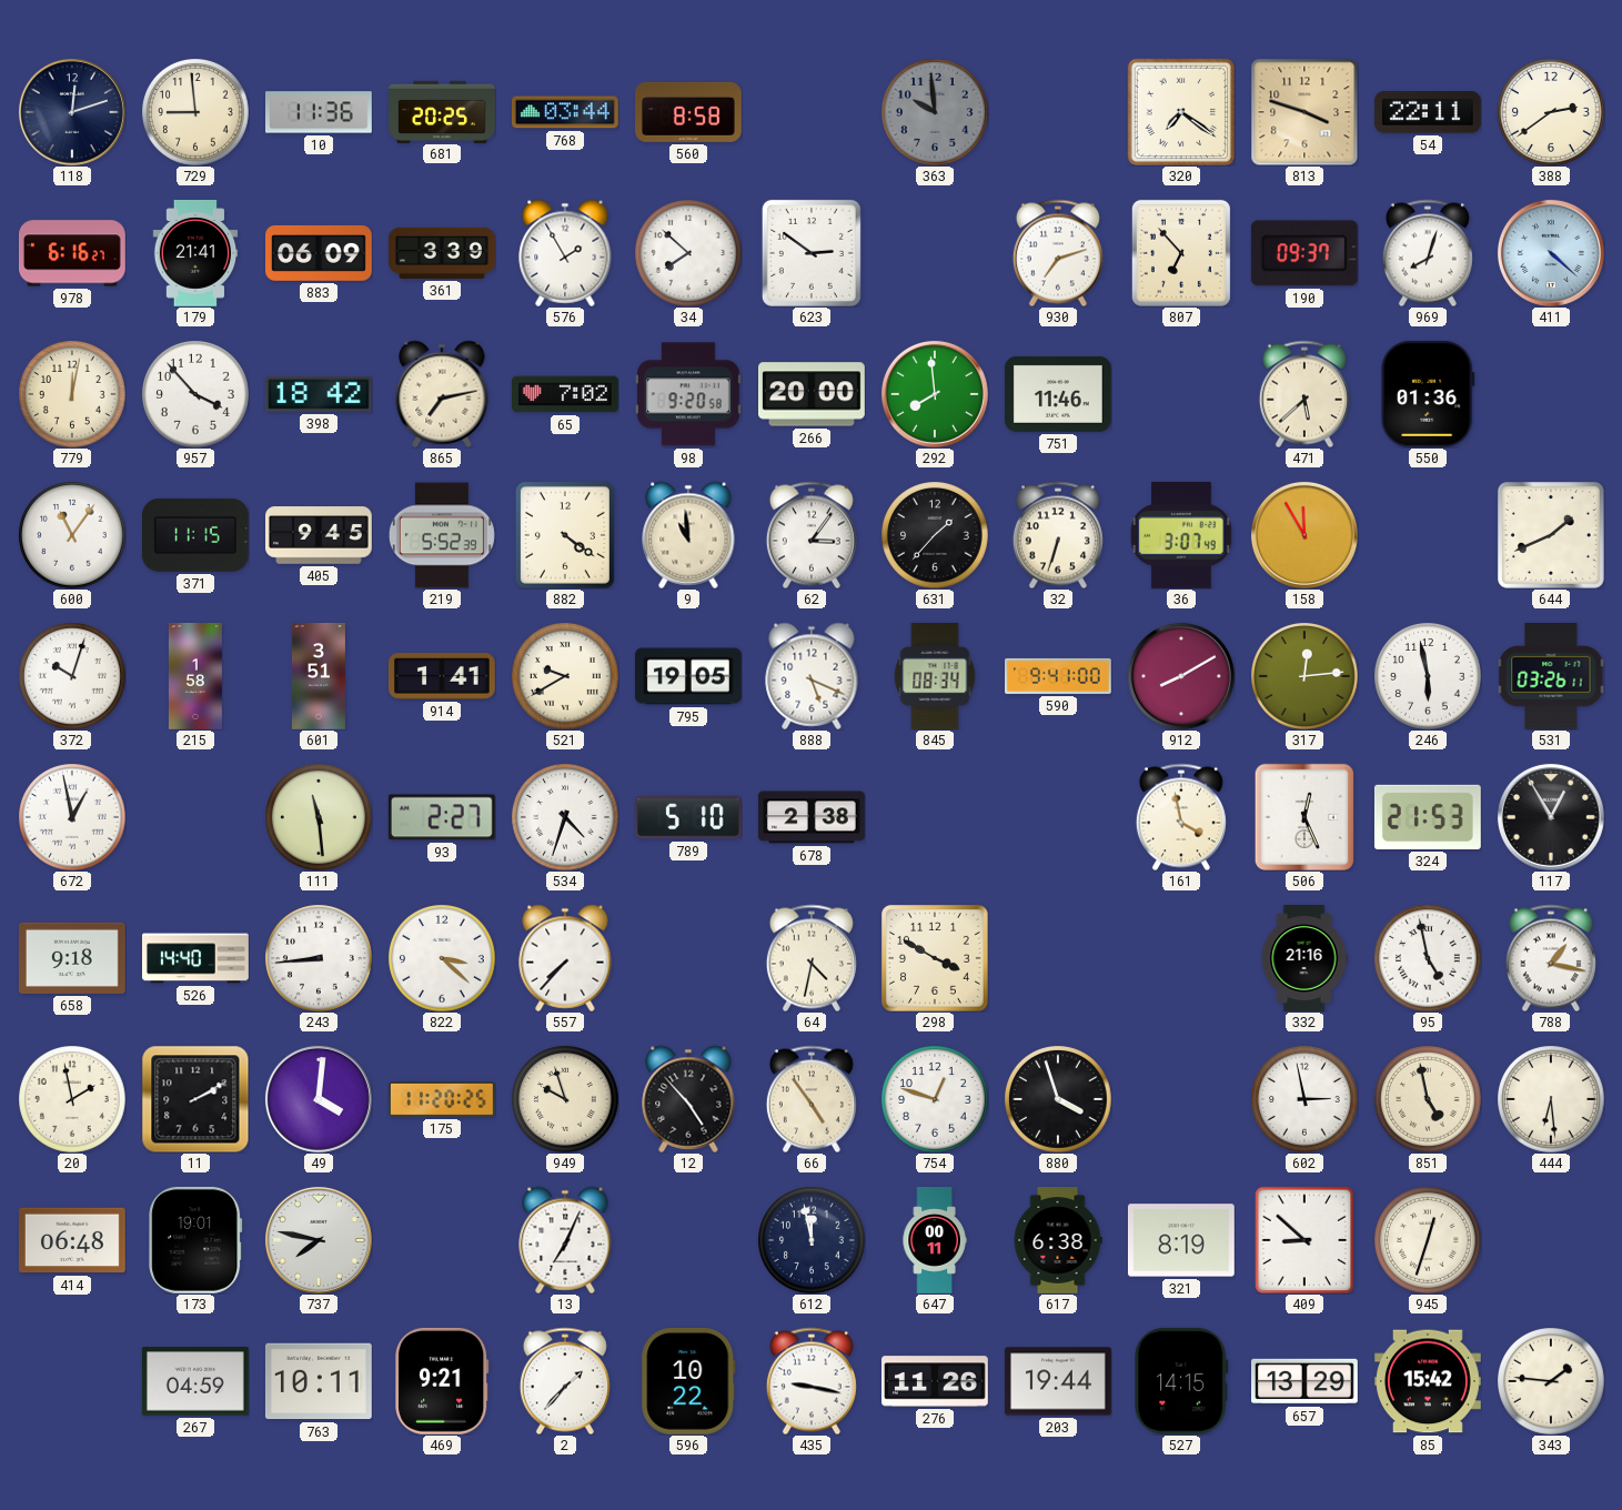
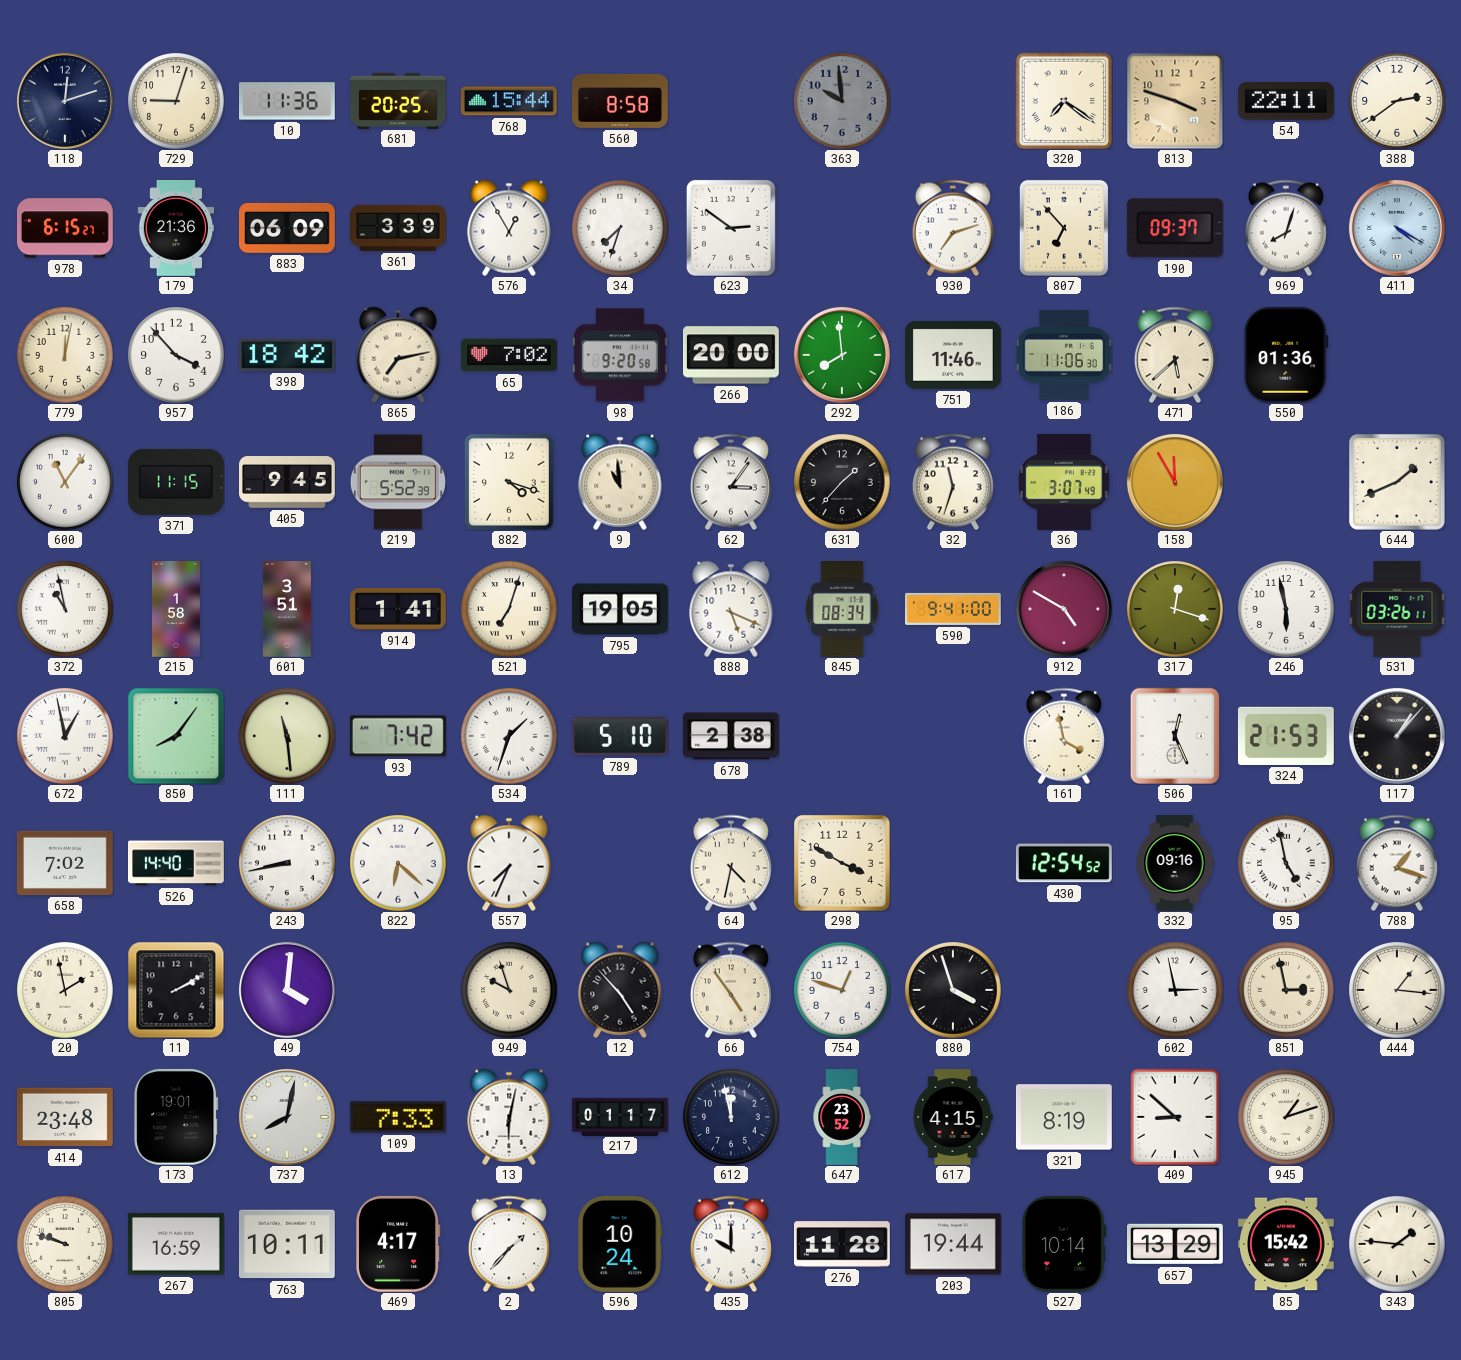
729: 8:59 -> 9:03 (176, 101)
768: 03:44 -> 15:44 (509, 101)
978: 6:16 -> 6:15 (66, 228)
179: 21:41 -> 21:36 (176, 229)
576: 1:55 -> 12:55 (509, 228)
34: 7:52 -> 7:33 (620, 228)
411: 4:22 -> 4:20 (1397, 228)
186: none -> 11:06 (1064, 355)
882: 4:21 -> 4:18 (509, 482)
32: 6:33 -> 11:33 (953, 482)
372: 10:03 -> 10:58 (65, 609)
521: 9:40 -> 7:03 (509, 609)
912: 8:10 -> 4:50 (1064, 609)
317: 12:14 -> 12:18 (1175, 609)
850: none -> 8:06 (176, 736)
93: 2:27 -> 7:42 (398, 736)
534: 4:33 -> 1:33 (509, 736)
117: 12:55 -> 1:07 (1397, 736)
658: 9:18 -> 7:02 (65, 863)
243: 8:44 -> 8:43 (287, 863)
822: 3:22 -> 6:22 (398, 863)
557: 7:37 -> 7:34 (509, 863)
430: none -> 12:54 (1064, 863)
332: 21:16 -> 09:16 (1175, 864)
788: 1:17 -> 1:18 (1397, 863)
175: 11:20 -> none (443, 1099)
851: 4:58 -> 2:58 (1286, 990)
444: 6:29 -> 1:16 (1397, 990)
414: 06:48 -> 23:48 (66, 1117)
737: 7:47 -> 8:02 (287, 1117)
109: none -> 7:33 (398, 1117)
13: 7:04 -> 6:02 (509, 1117)
217: none -> 01:17 (620, 1116)
647: 00:11 -> 23:52 (842, 1117)
617: 6:38 -> 4:15 (953, 1118)
945: 12:33 -> 1:12 (1286, 1117)
805: none -> 9:48 (65, 1244)
267: 04:59 -> 16:59 (176, 1244)
469: 9:21 -> 4:17 (398, 1244)
596: 10:22 -> 10:24 (620, 1244)
435: 9:17 -> 10:00 (731, 1244)
276: 11:26 -> 11:28 (843, 1244)
527: 14:15 -> 10:14 (1064, 1244)
